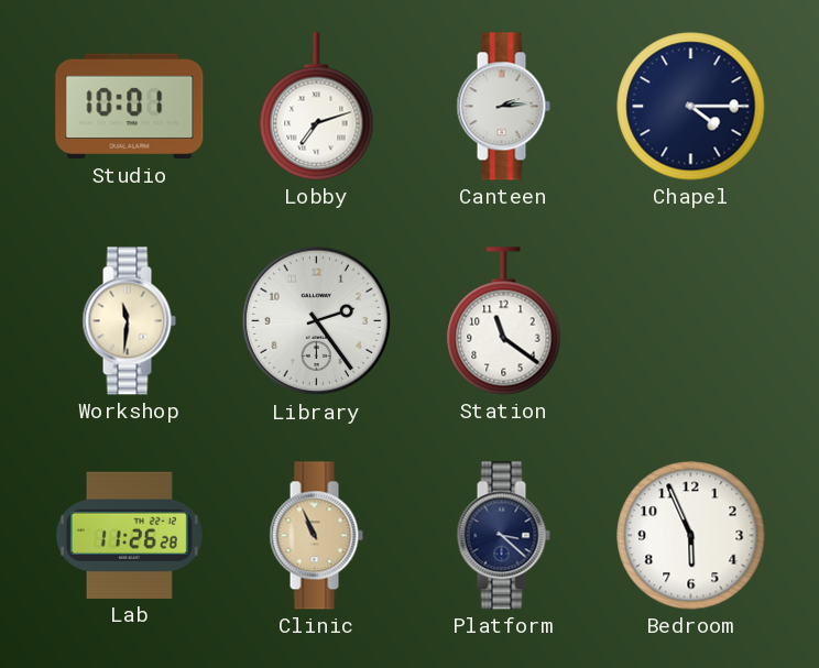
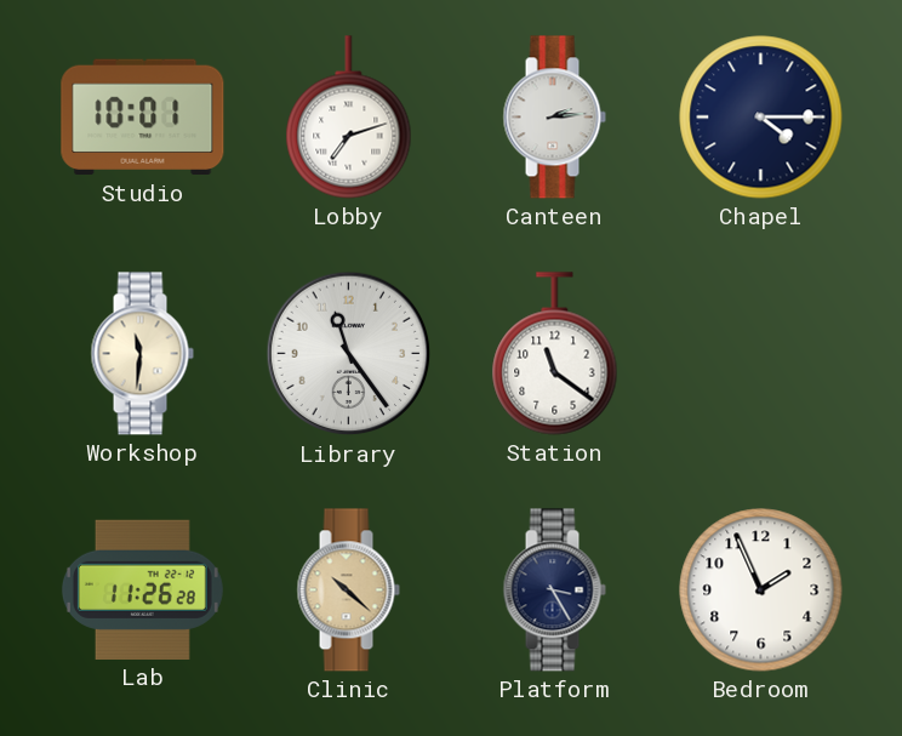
Library: 2:24 -> 11:24 (349, 354)
Clinic: 10:56 -> 10:22 (348, 590)
Platform: 3:22 -> 3:25 (554, 590)
Bedroom: 5:56 -> 1:56 (761, 590)
